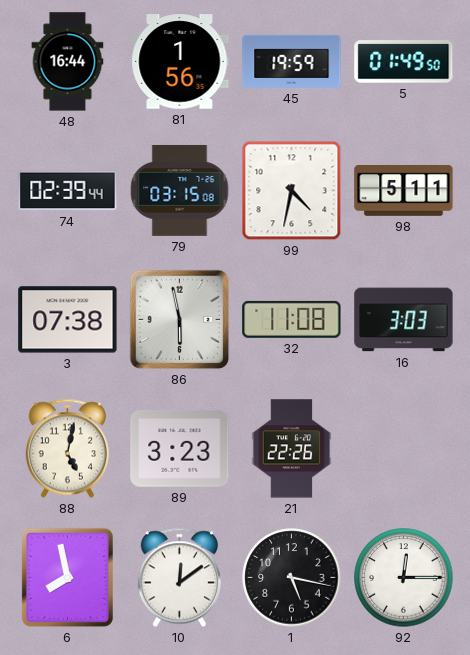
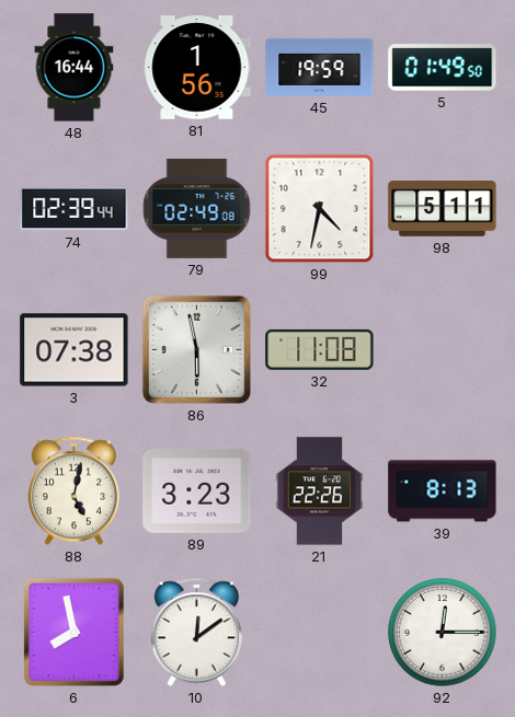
79: 03:15 -> 02:49 (197, 208)
16: 3:03 -> none (404, 320)
39: none -> 8:13 (443, 492)
1: 5:17 -> none (292, 578)
